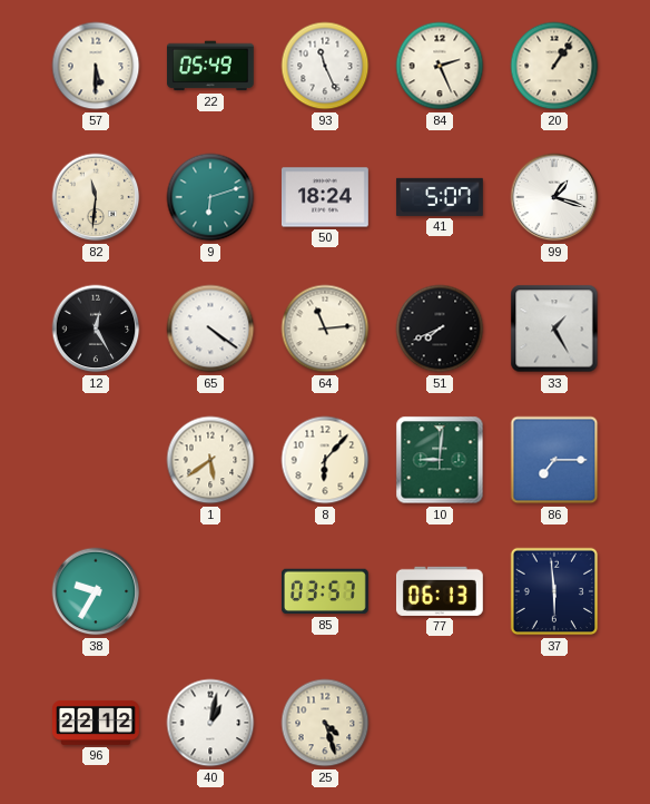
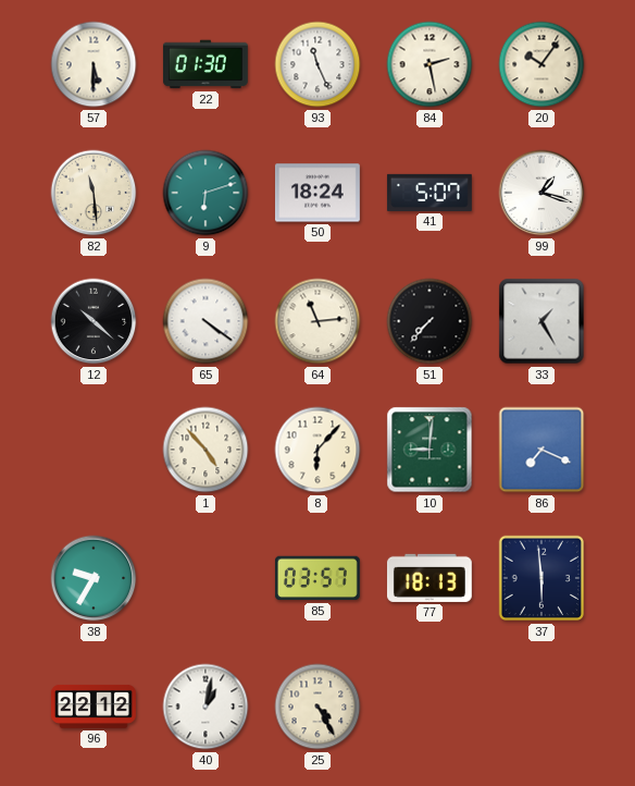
22: 05:49 -> 01:30 (206, 64)
84: 2:26 -> 2:28 (429, 64)
20: 1:06 -> 10:06 (541, 64)
82: 11:31 -> 11:29 (94, 193)
12: 12:25 -> 10:22 (94, 321)
51: 7:41 -> 7:37 (429, 321)
1: 5:39 -> 4:53 (206, 450)
86: 7:15 -> 7:19 (541, 450)
77: 06:13 -> 18:13 (429, 578)
25: 4:27 -> 4:25 (317, 707)
